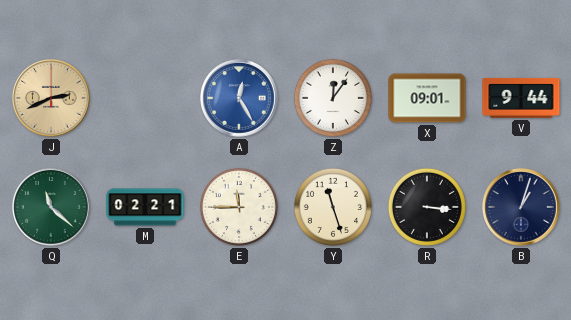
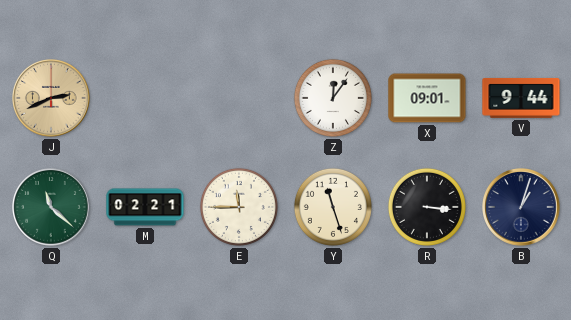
A: 12:25 -> none (240, 99)
